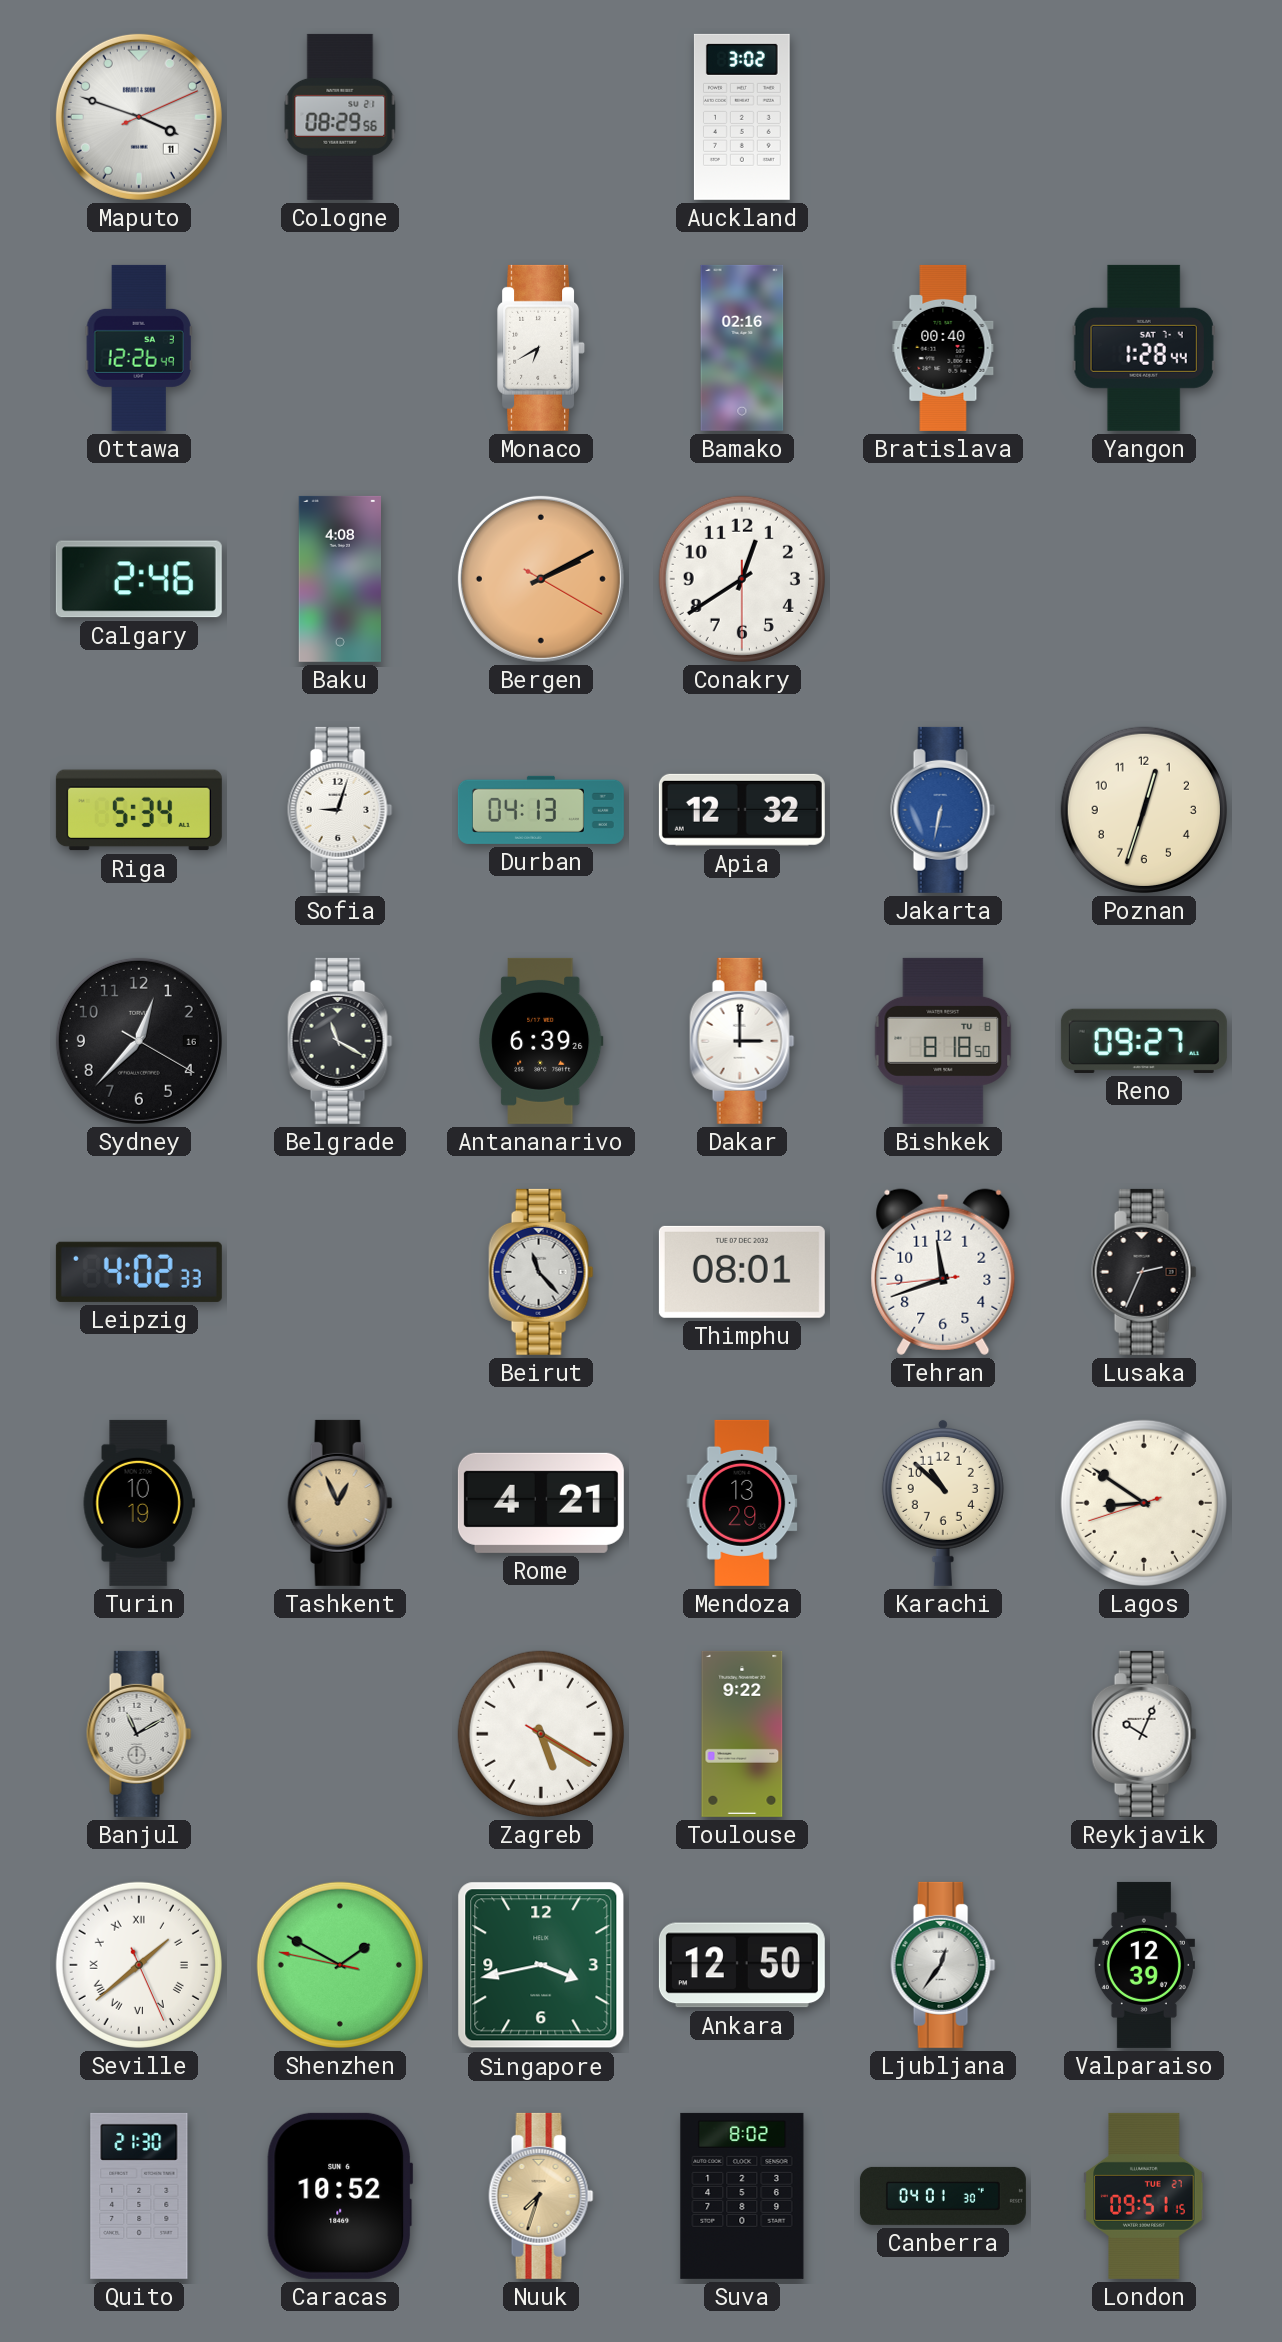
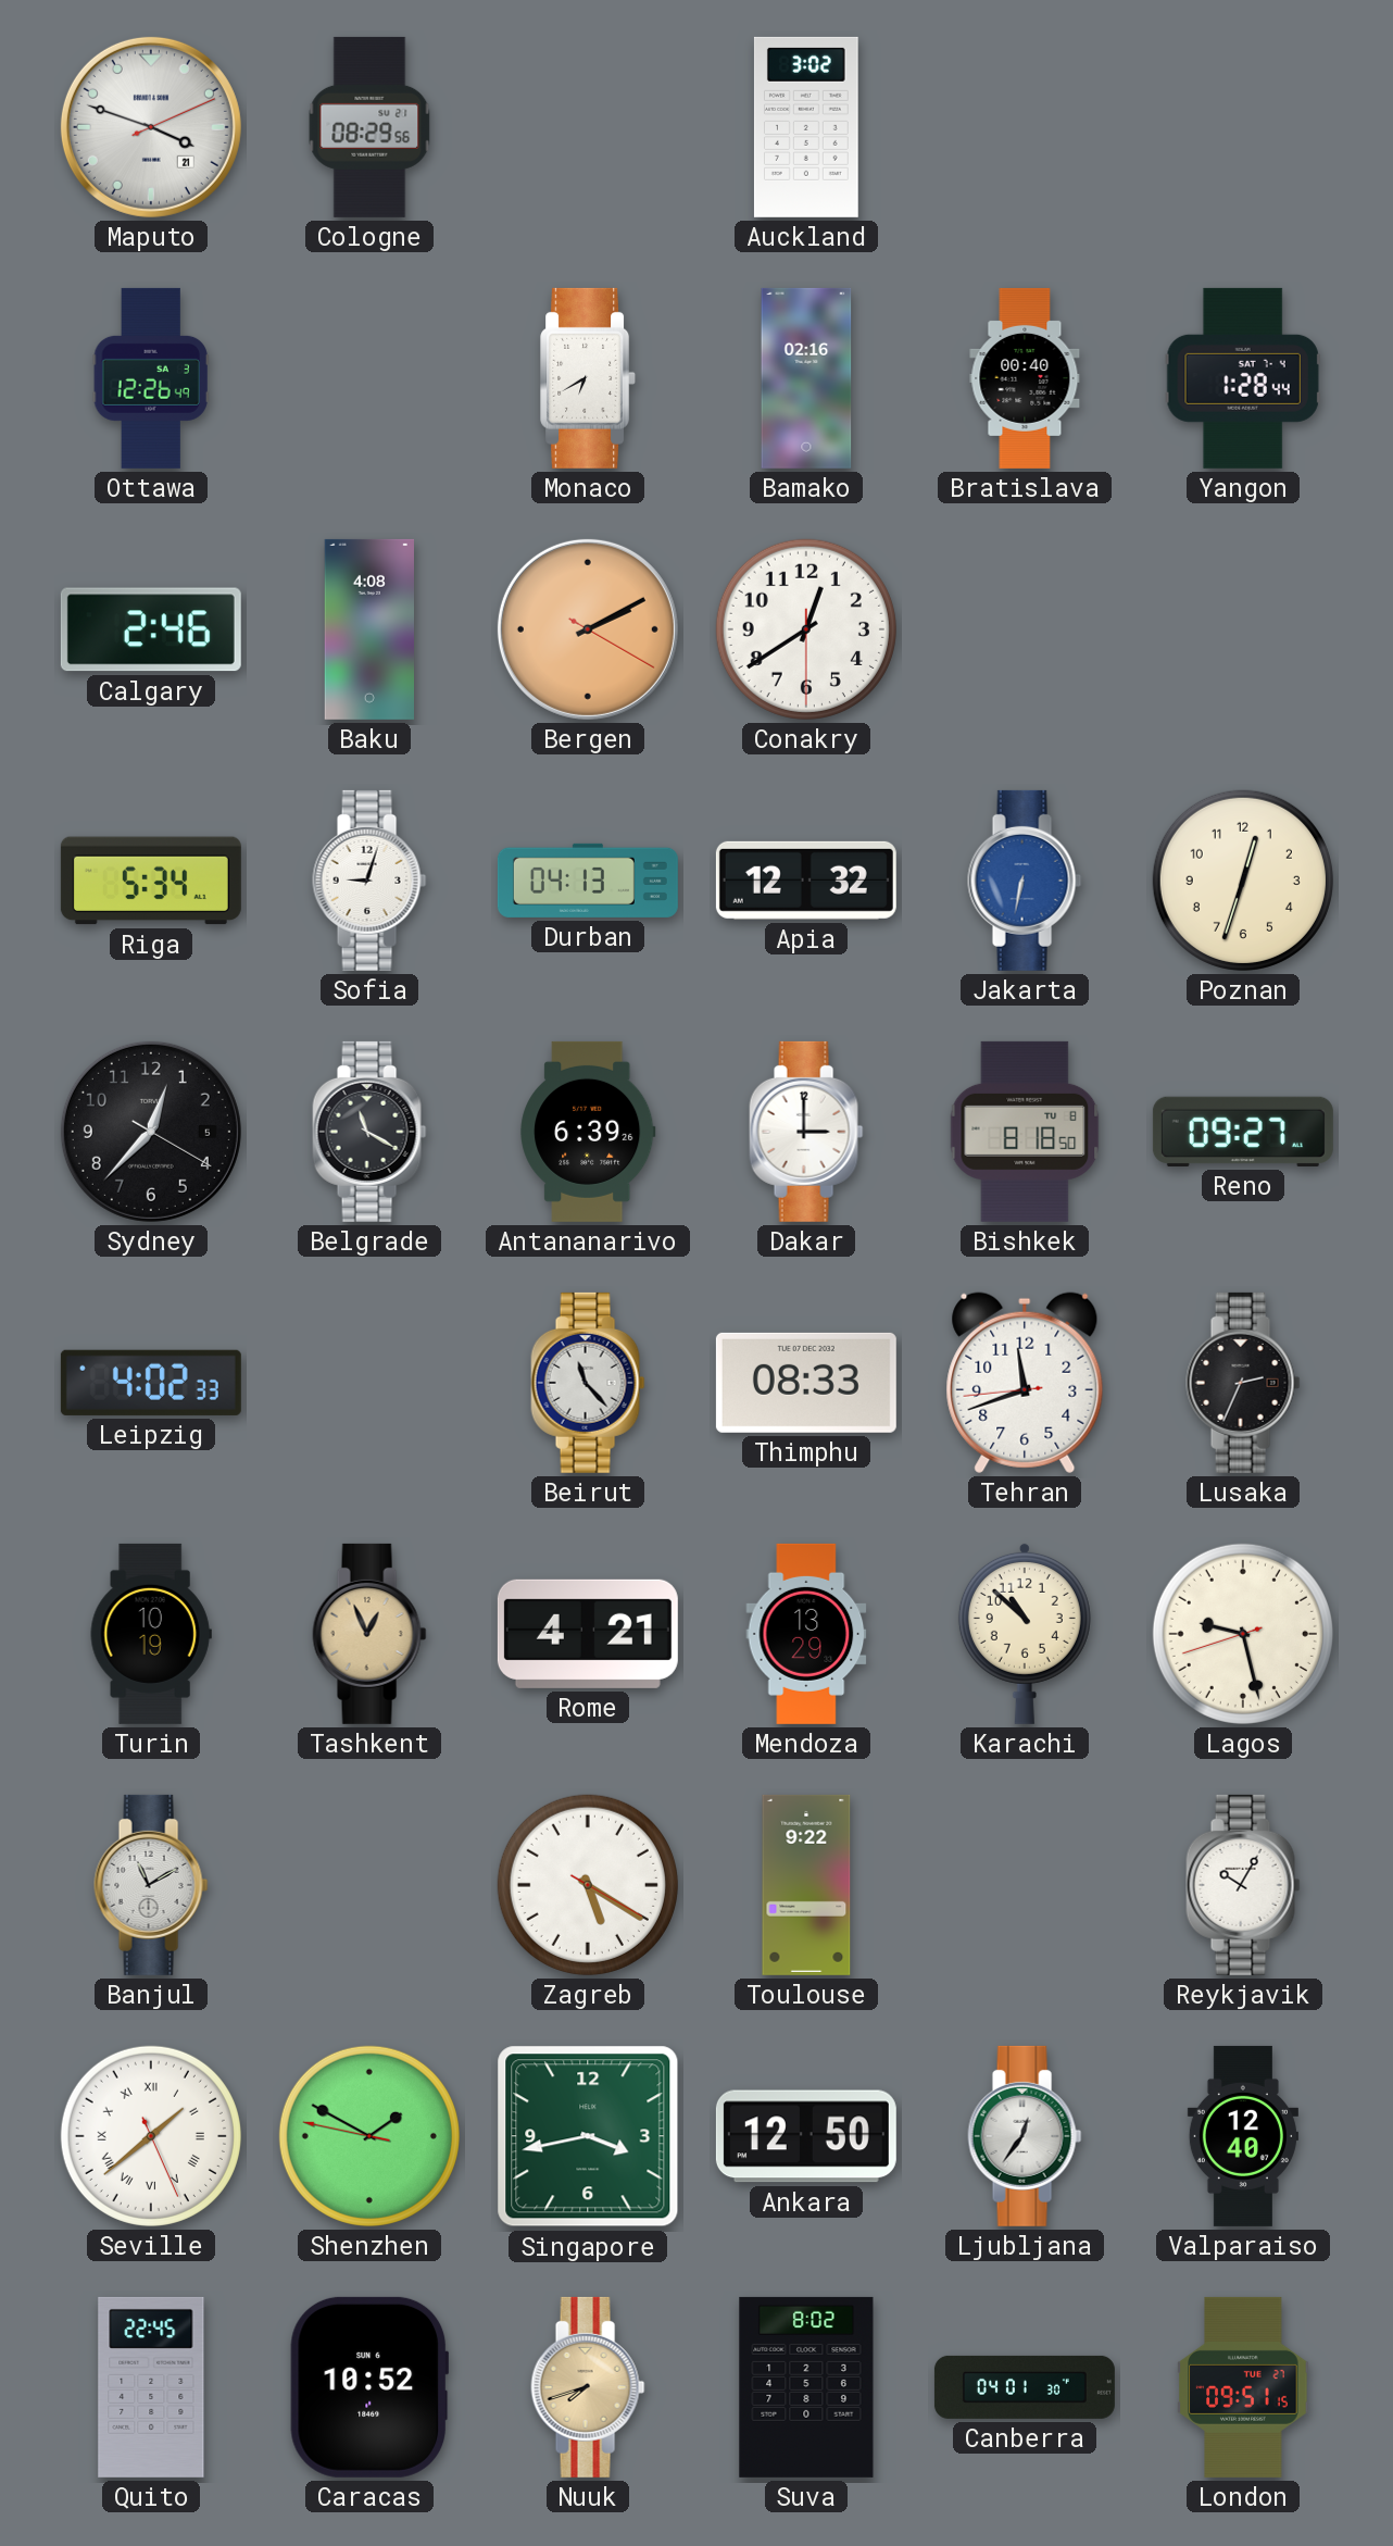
Maputo date: 11 -> 21 (151, 127)
Sydney date: 16 -> 5 (151, 1132)
Thimphu: 08:01 -> 08:33 (806, 1383)
Lagos: 8:50 -> 9:27 (1243, 1634)
Reykjavik: 10:04 -> 10:05 (1243, 1885)
Valparaiso: 12:39 -> 12:40 (1243, 2136)
Quito: 21:30 -> 22:45 (151, 2387)
Nuuk: 7:33 -> 7:42 (588, 2387)
